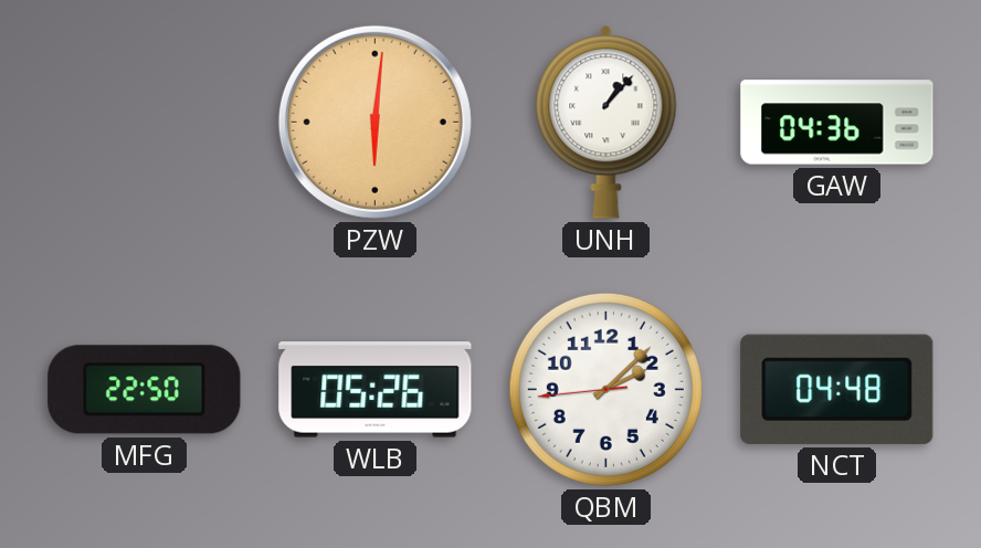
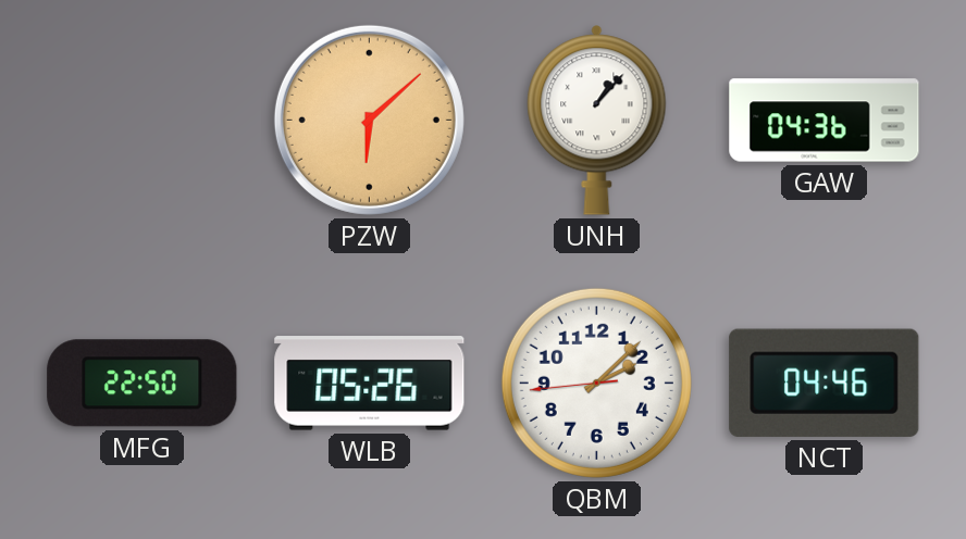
PZW: 6:01 -> 6:08 (369, 120)
NCT: 04:48 -> 04:46 (825, 383)
